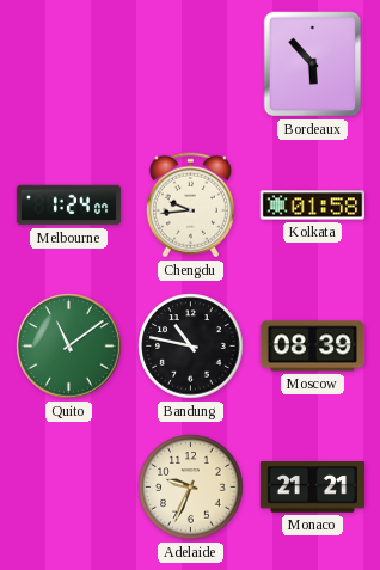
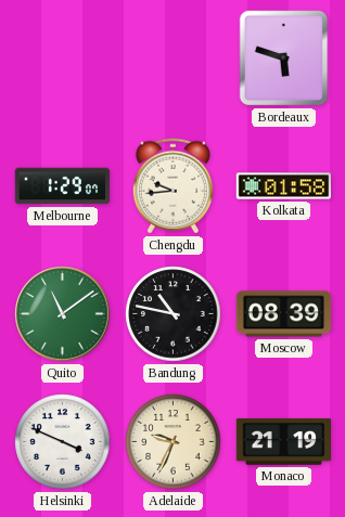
Bordeaux: 5:53 -> 5:48 (284, 59)
Melbourne: 1:24 -> 1:29 (63, 186)
Helsinki: none -> 3:49 (63, 442)
Monaco: 21:21 -> 21:19 (284, 442)
